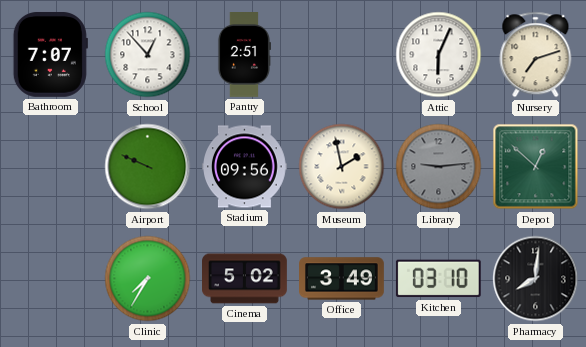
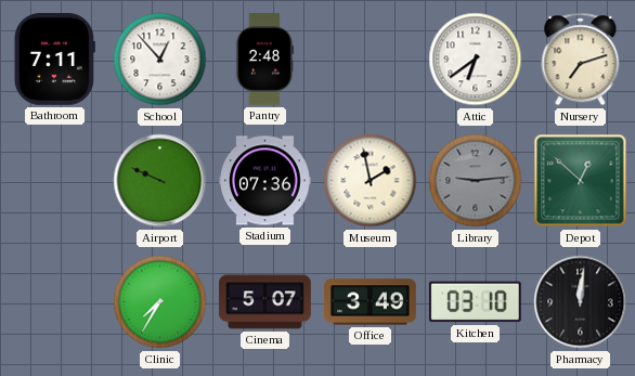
Bathroom: 7:07 -> 7:11 (54, 59)
Pantry: 2:51 -> 2:48 (263, 60)
Attic: 6:04 -> 6:39 (476, 60)
Stadium: 09:56 -> 07:36 (265, 181)
Cinema: 5:02 -> 5:07 (265, 302)
Pharmacy: 8:01 -> 12:01 (581, 302)
